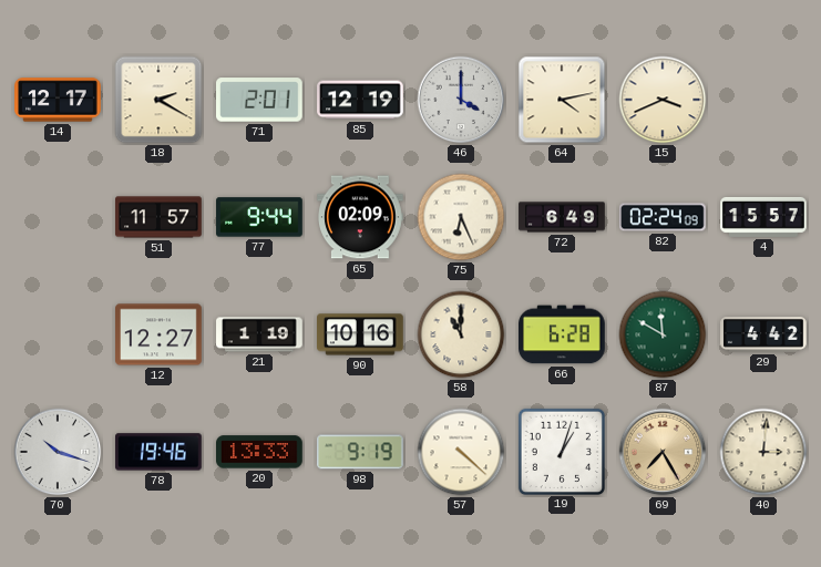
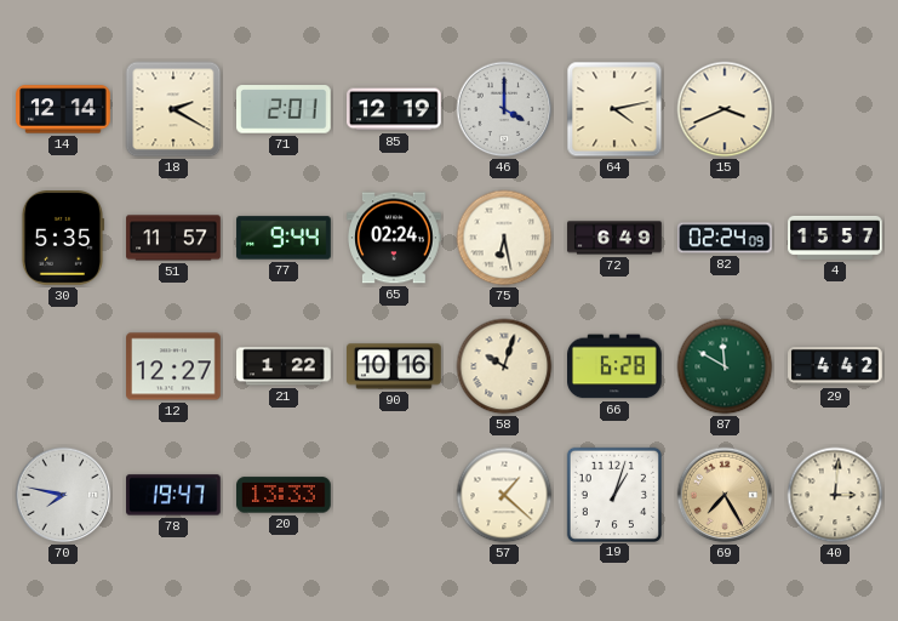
14: 12:17 -> 12:14 (63, 109)
30: none -> 5:35 (62, 239)
65: 02:09 -> 02:24 (394, 238)
75: 6:26 -> 6:28 (504, 238)
21: 1:19 -> 1:22 (284, 366)
58: 11:00 -> 10:03 (504, 366)
70: 10:18 -> 7:47 (63, 495)
78: 19:46 -> 19:47 (175, 495)
98: 9:19 -> none (361, 452)
57: 4:22 -> 1:22 (504, 495)
